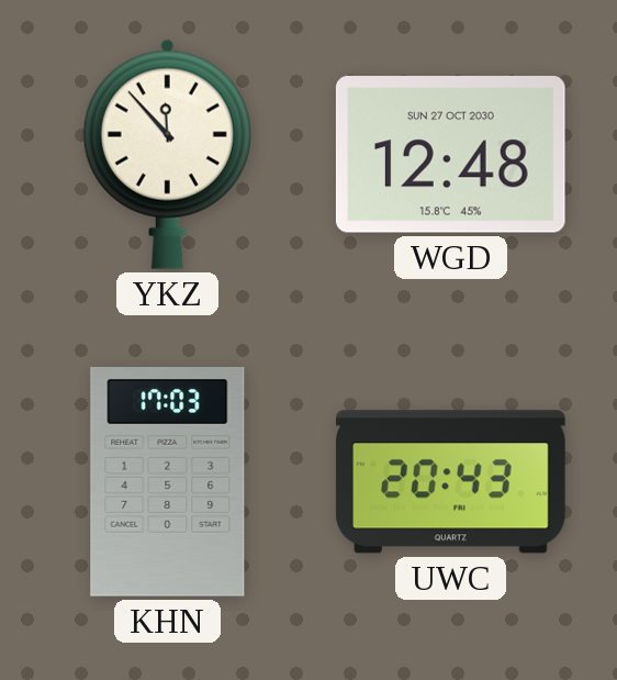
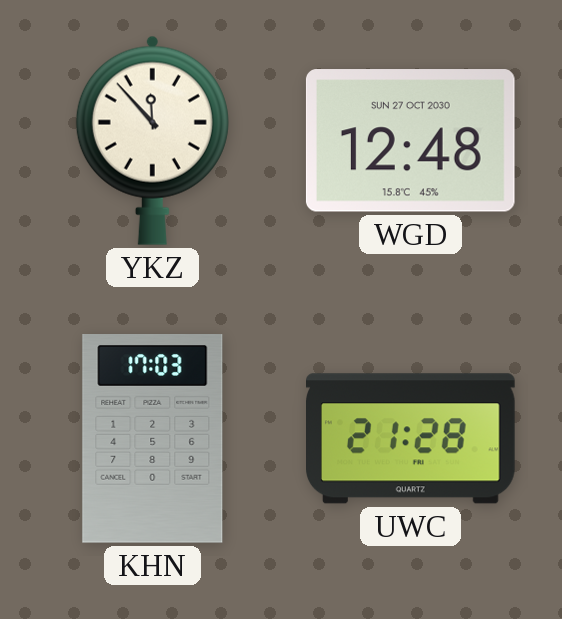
UWC: 20:43 -> 21:28 (411, 439)
